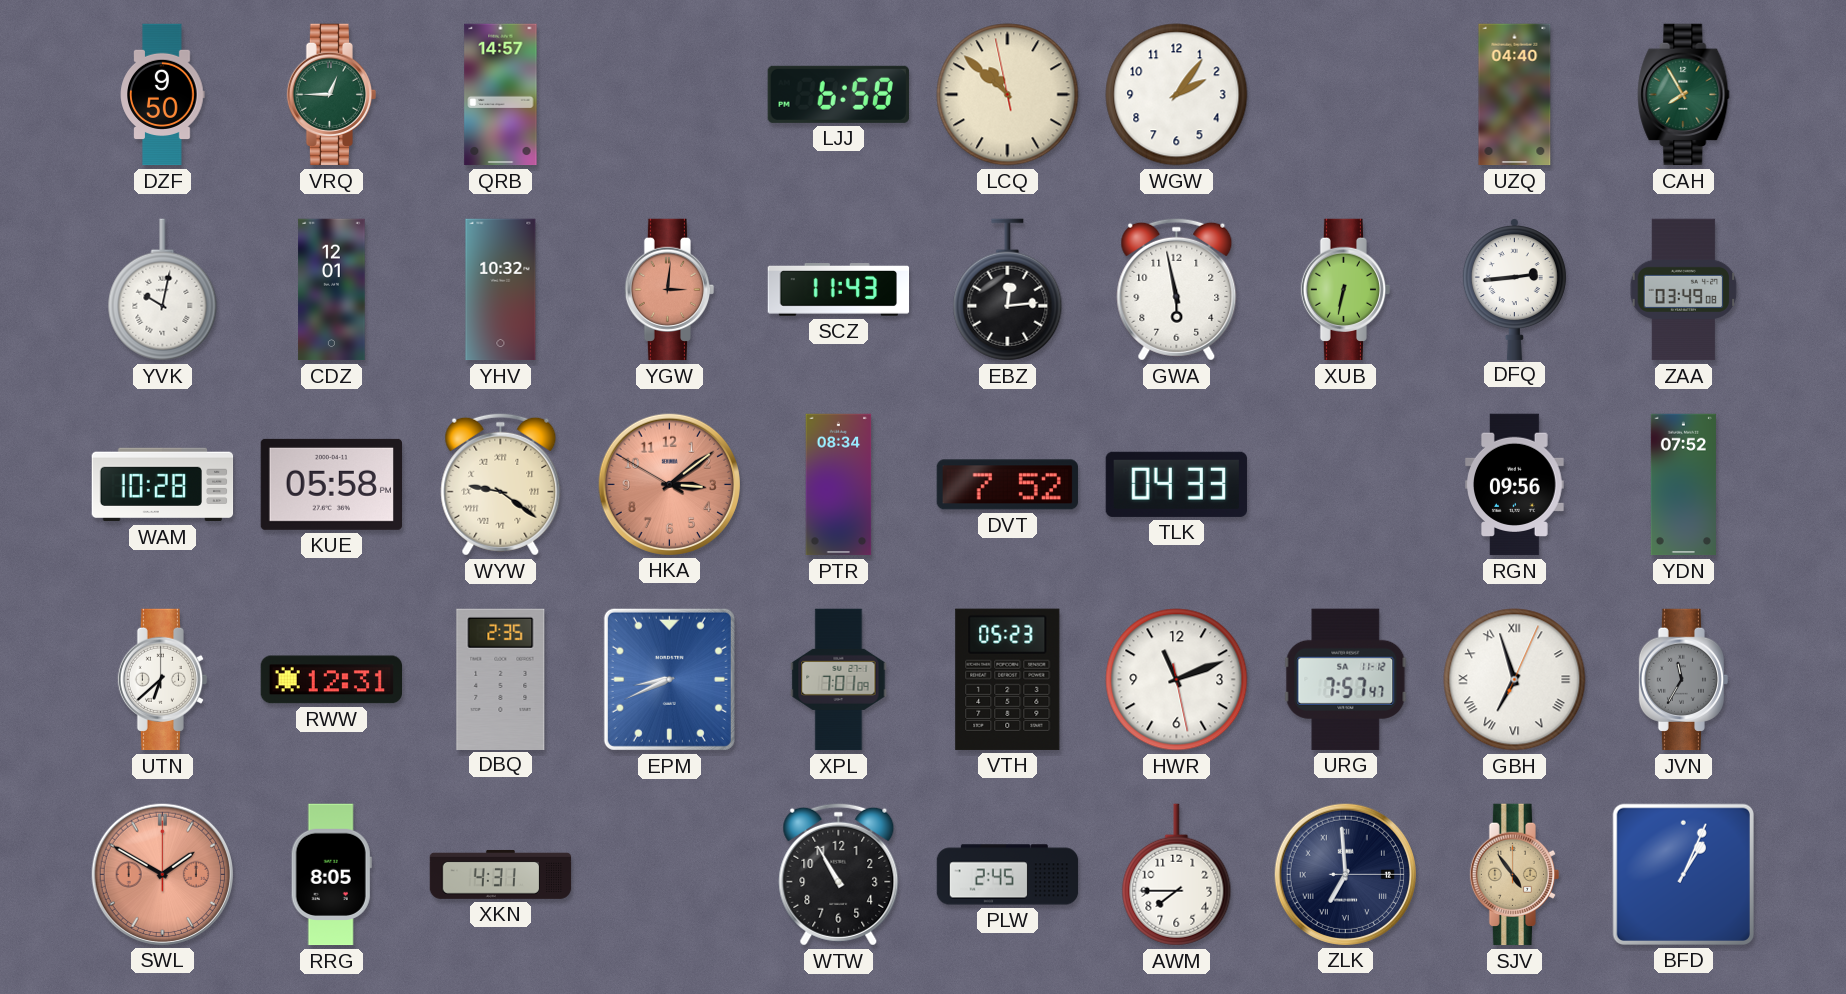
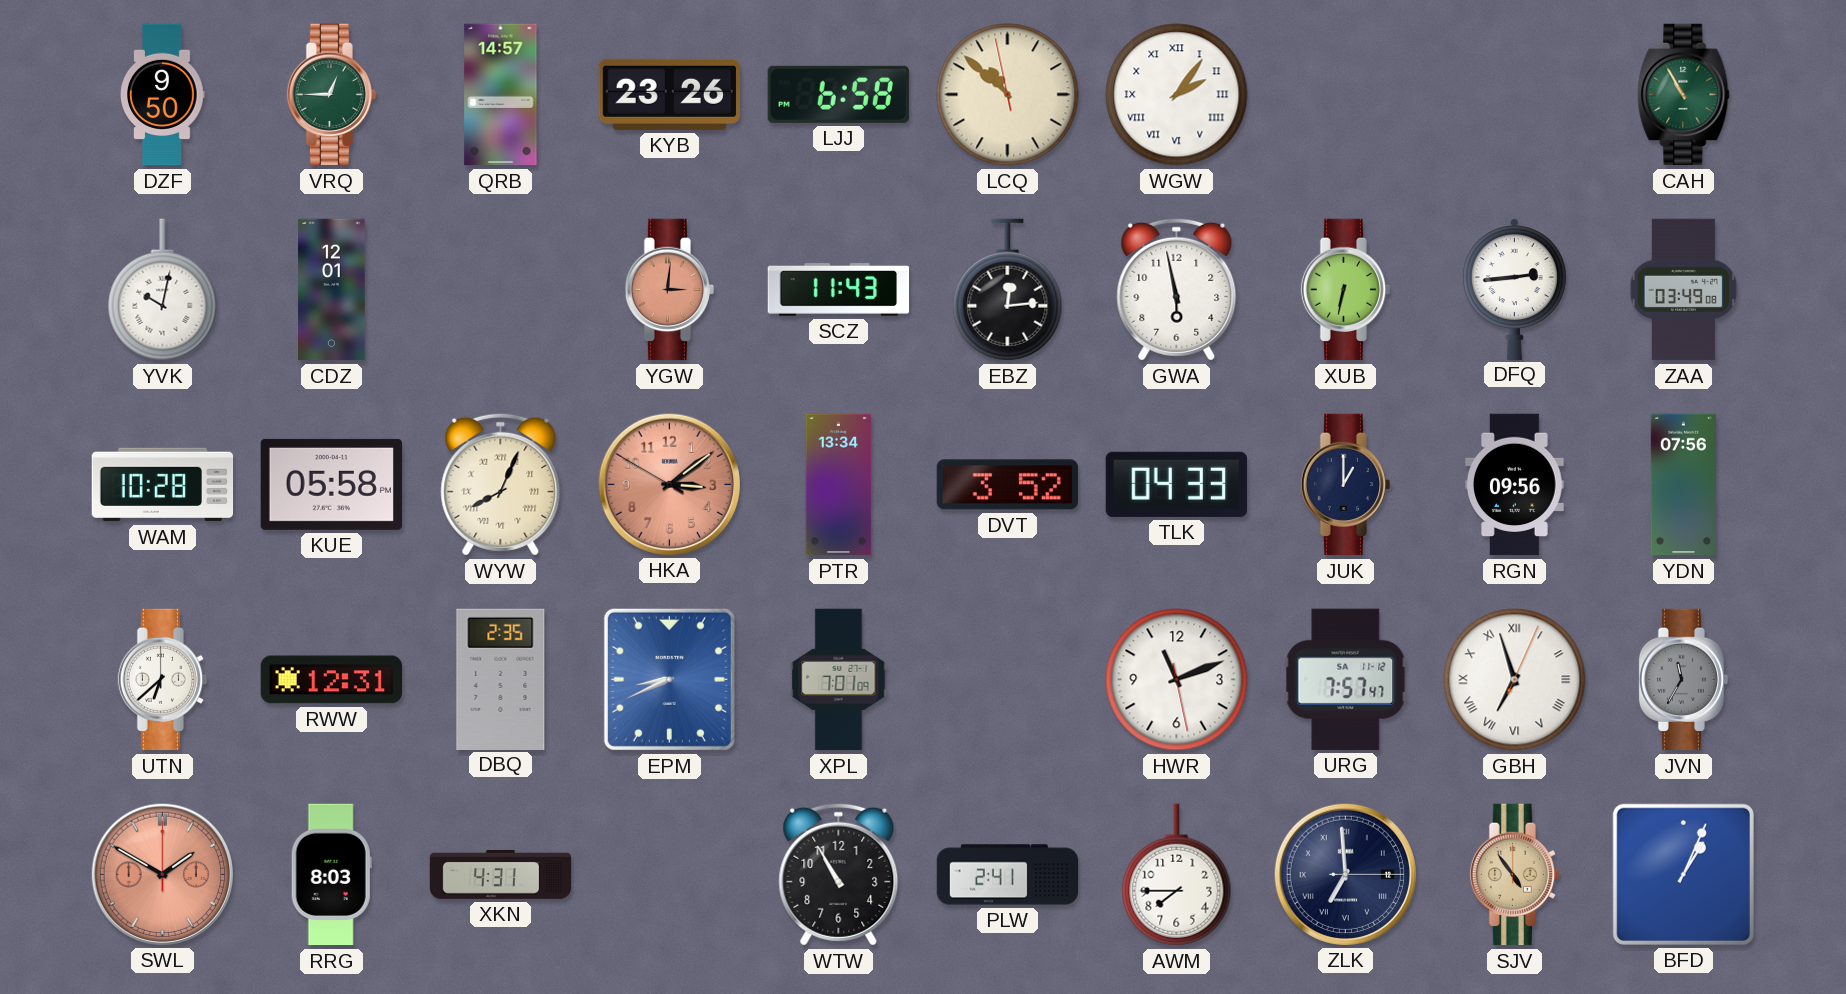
KYB: none -> 23:26 (669, 94)
WGW numerals: Arabic -> Roman (1177, 95)
UZQ: 04:40 -> none (1515, 95)
CAH: 7:55 -> 10:55 (1684, 95)
YHV: 10:32 -> none (501, 290)
WYW: 9:21 -> 8:04 (501, 484)
PTR: 08:34 -> 13:34 (839, 485)
DVT: 7:52 -> 3:52 (1007, 485)
JUK: none -> 1:00 (1346, 485)
YDN: 07:52 -> 07:56 (1683, 485)
VTH: 05:23 -> none (1008, 679)
RRG: 8:05 -> 8:03 (331, 875)
PLW: 2:45 -> 2:41 (1008, 875)
